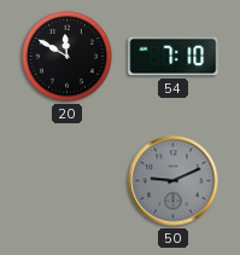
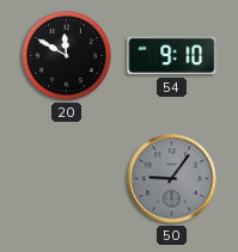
54: 7:10 -> 9:10 (172, 56)
50: 9:11 -> 9:06 (172, 179)
